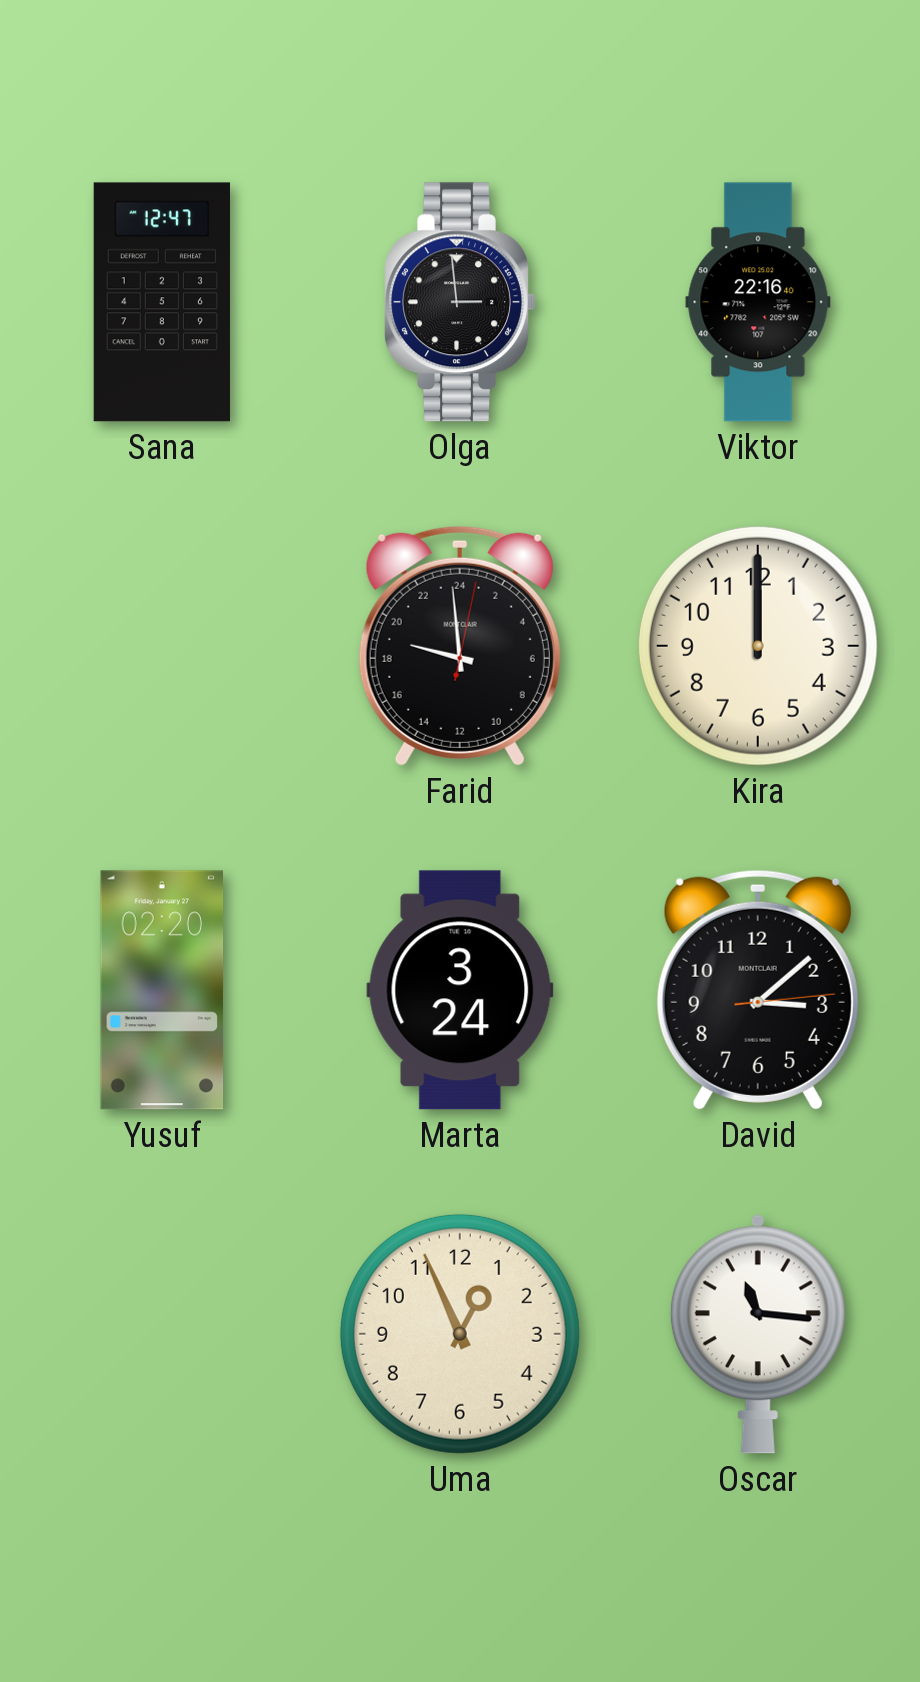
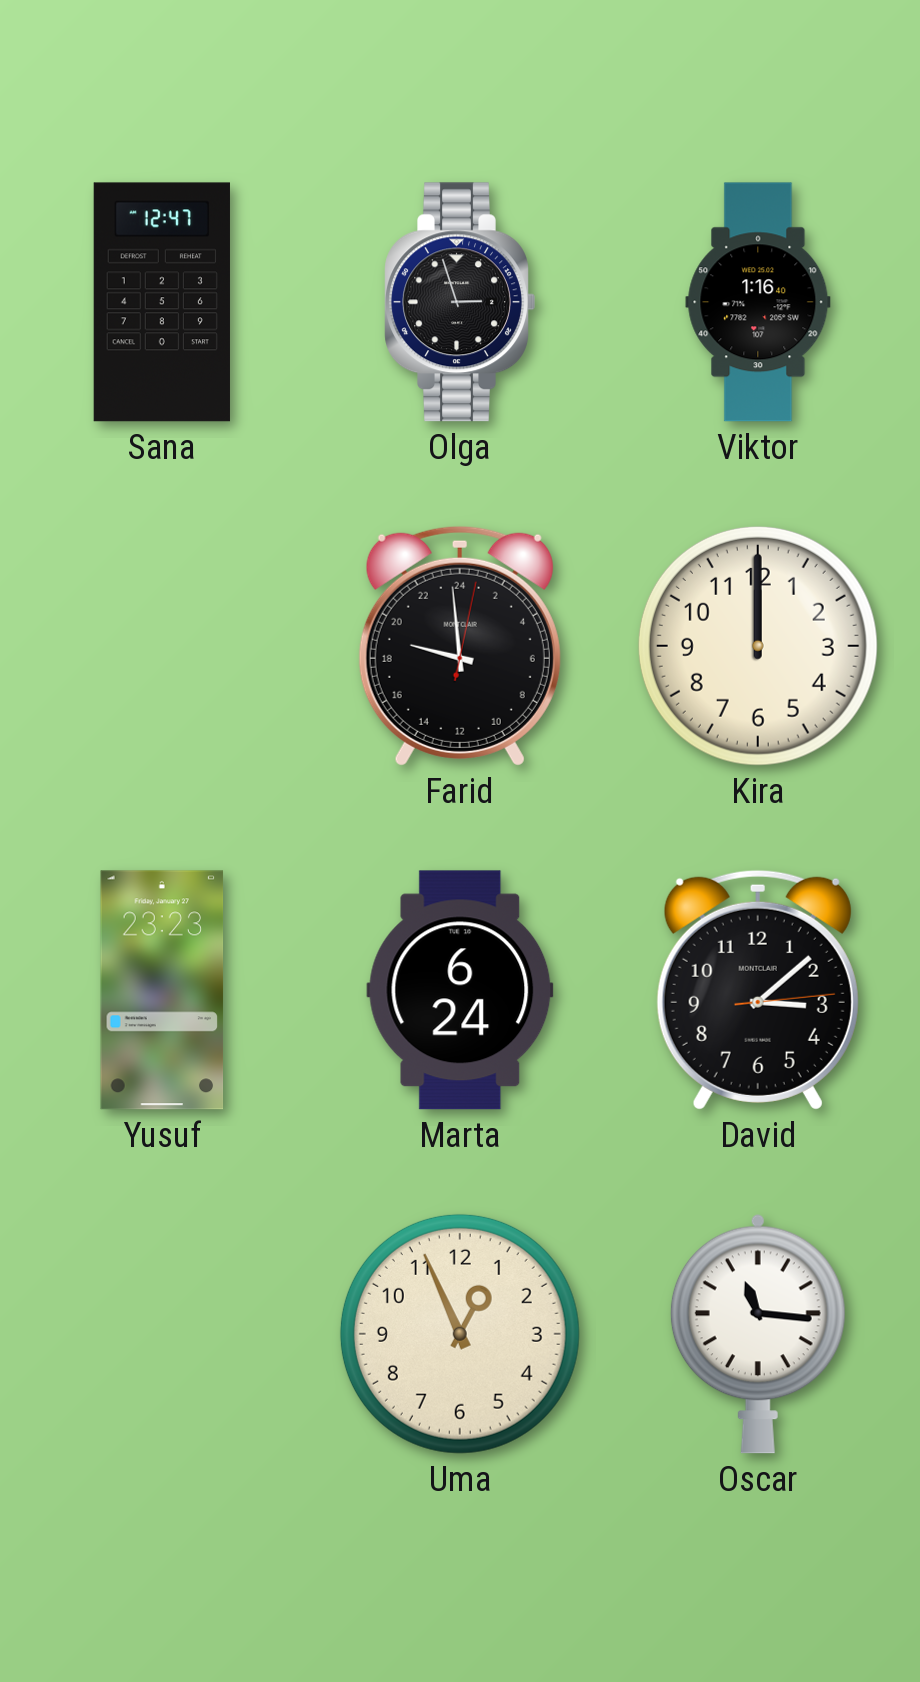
Olga: 2:59 -> 2:57 (460, 302)
Viktor: 22:16 -> 1:16 (758, 302)
Yusuf: 02:20 -> 23:23 (162, 990)
Marta: 3:24 -> 6:24 (460, 990)
